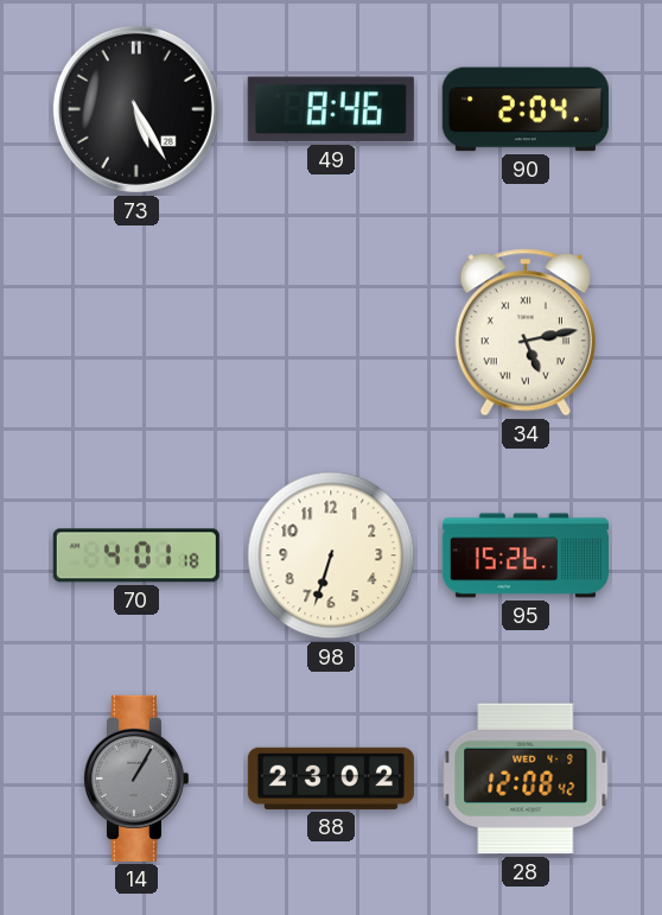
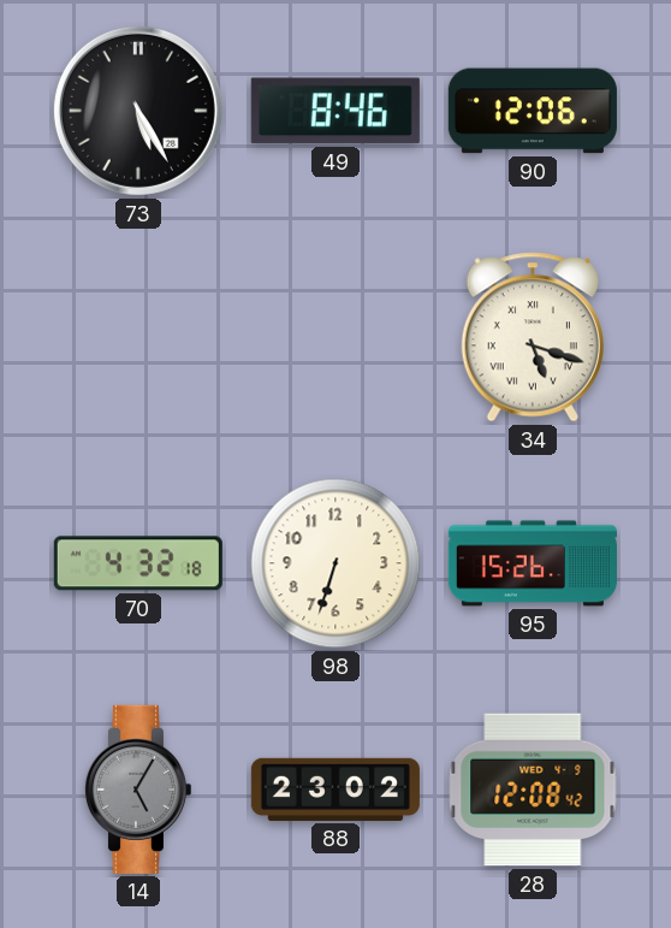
90: 2:04 -> 12:06 (533, 111)
34: 5:13 -> 5:18 (533, 337)
70: 4:01 -> 4:32 (138, 563)
14: 1:05 -> 5:05 (137, 790)
